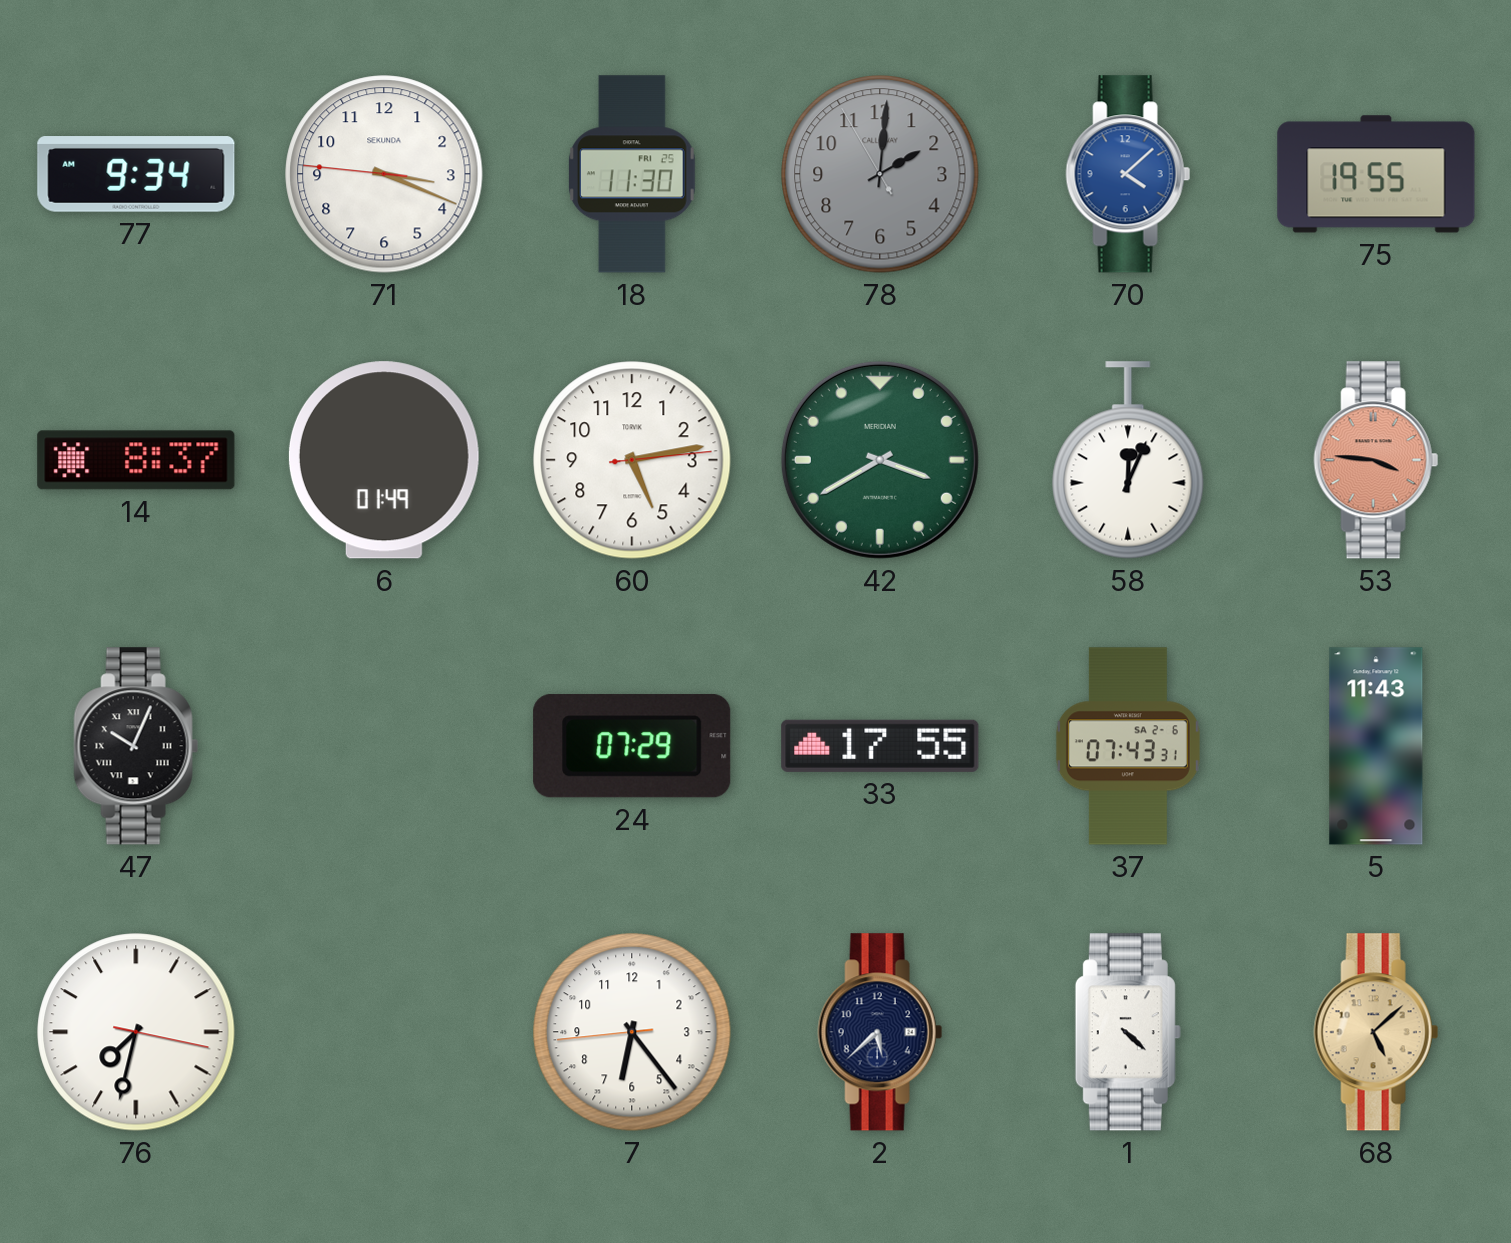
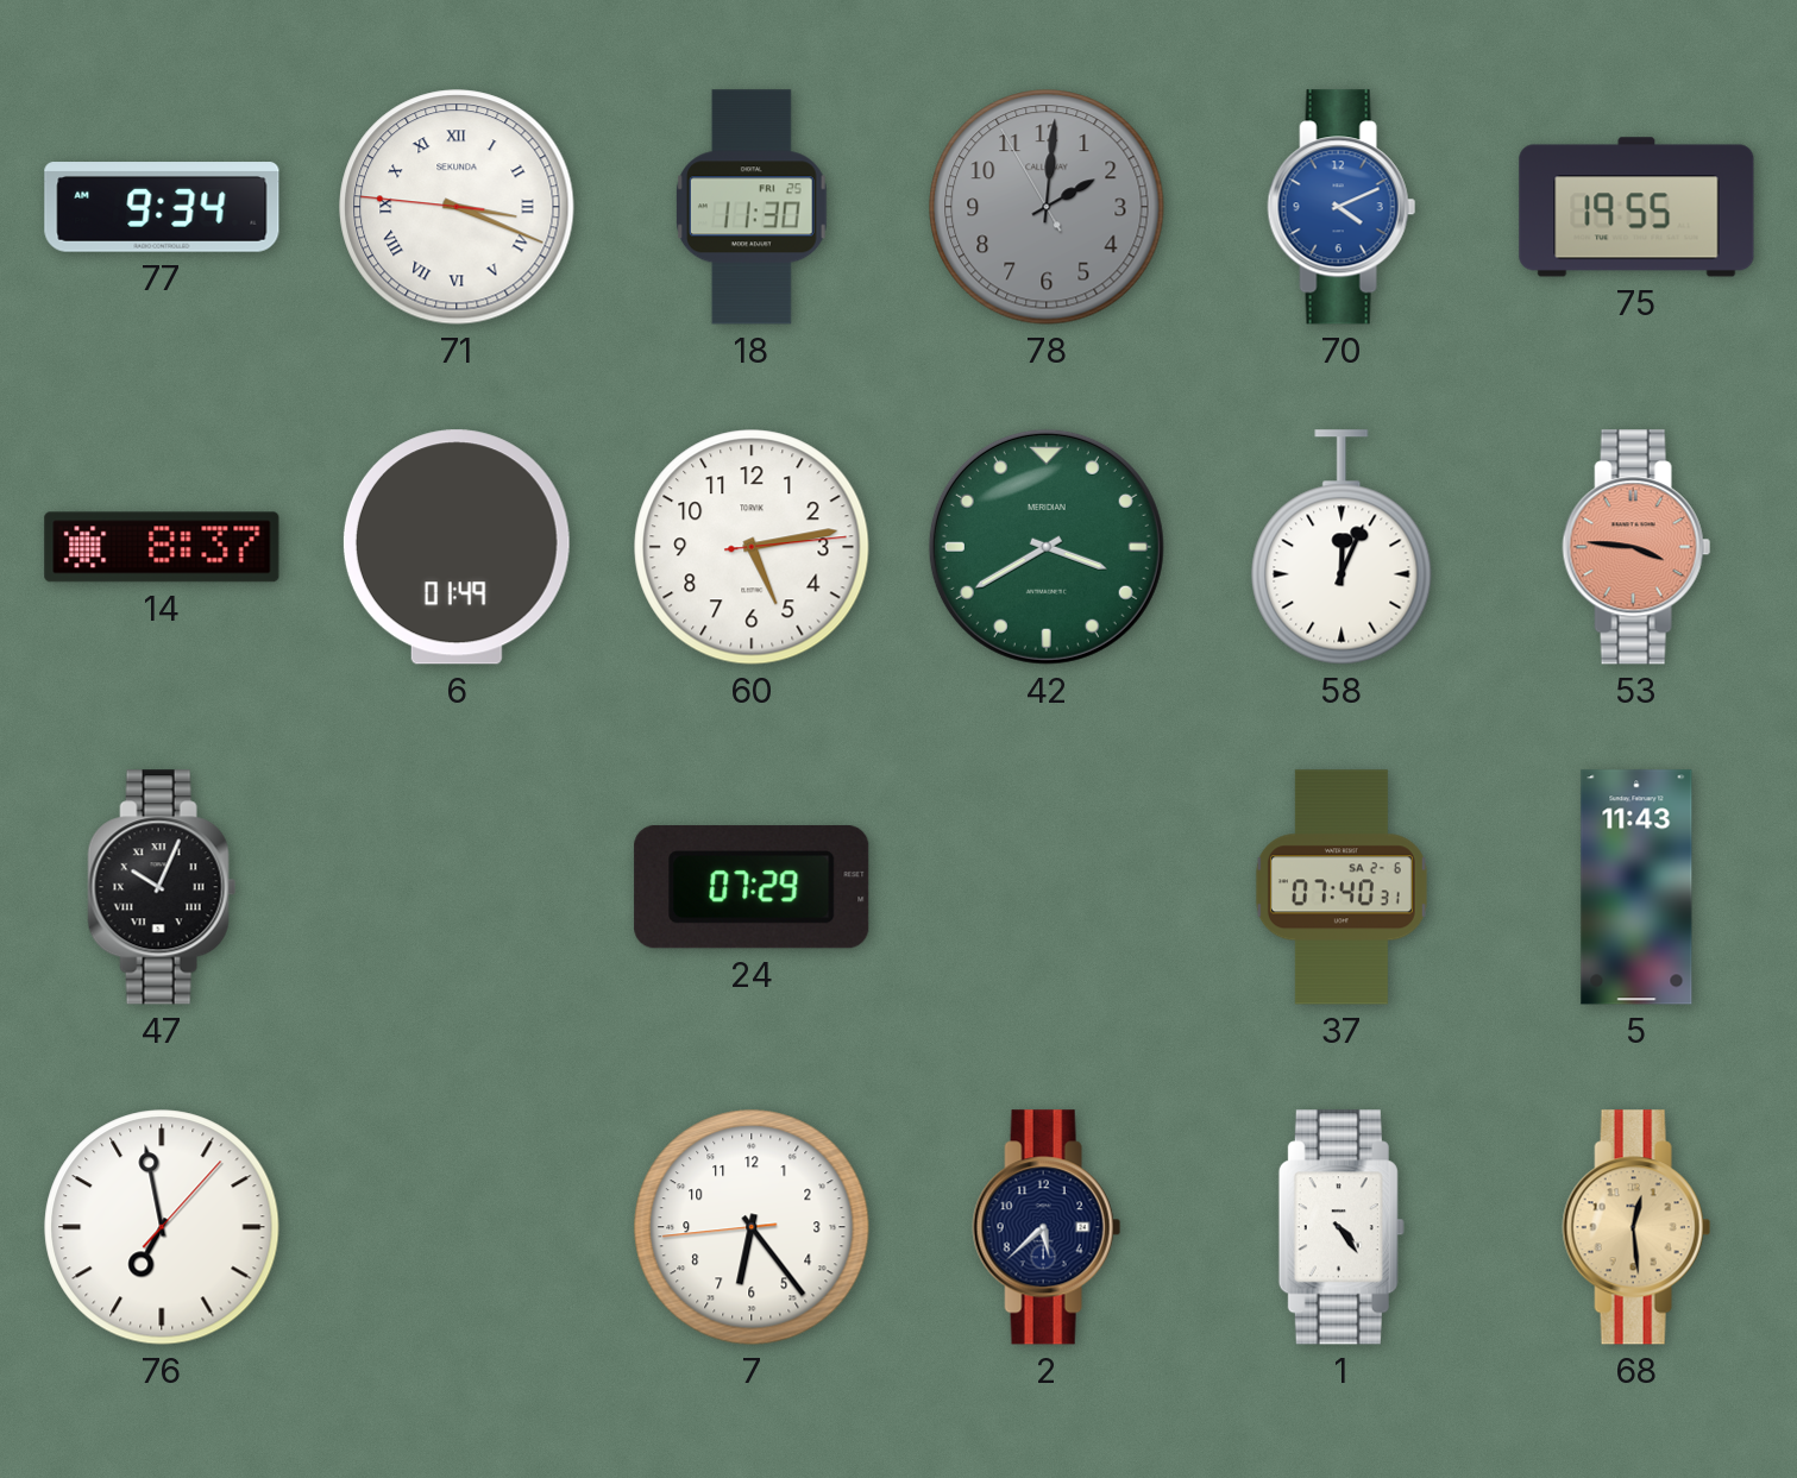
71 numerals: Arabic -> Roman (457, 207)
70: 4:08 -> 4:11 (1342, 207)
33: 17:55 -> none (880, 746)
37: 07:43 -> 07:40 (1342, 887)
76: 7:32 -> 6:58 (162, 1227)
1: 4:22 -> 4:24 (1342, 1227)
68: 5:08 -> 12:29 (1636, 1227)
